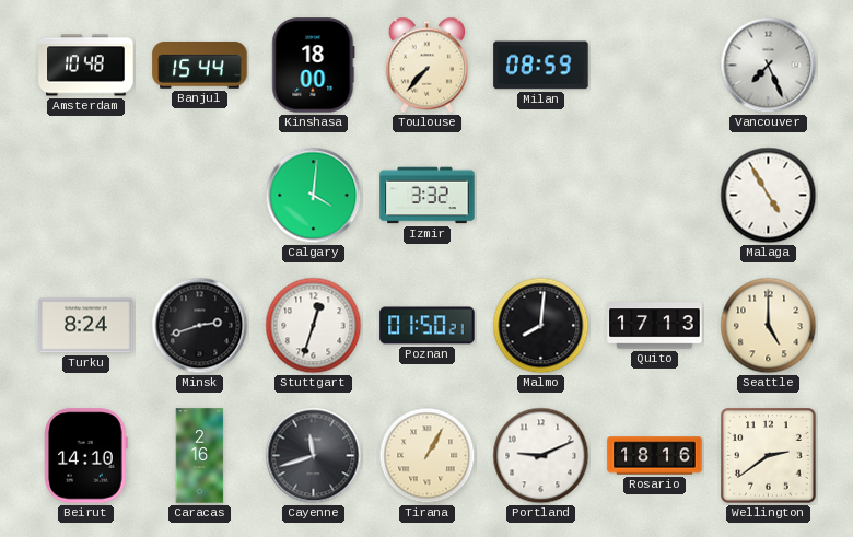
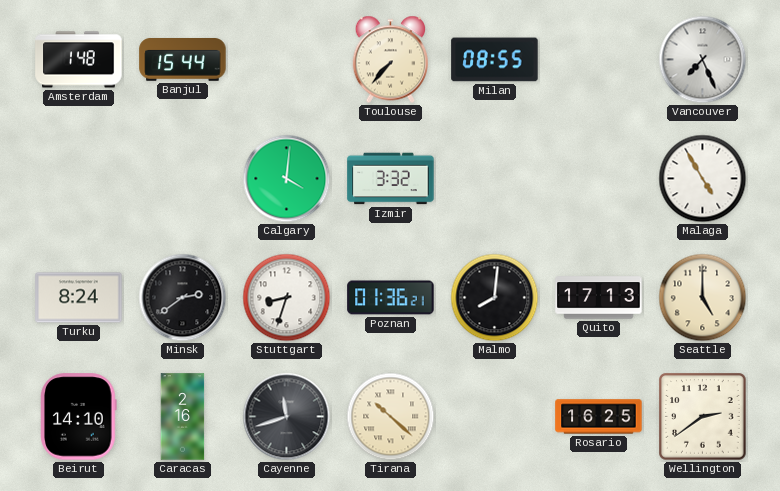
Amsterdam: 10:48 -> 1:48 (79, 60)
Kinshasa: 18:00 -> none (314, 66)
Milan: 08:59 -> 08:55 (495, 60)
Minsk: 2:42 -> 2:39 (183, 298)
Stuttgart: 12:33 -> 8:33 (287, 298)
Poznan: 01:50 -> 01:36 (391, 298)
Tirana: 1:05 -> 10:22 (391, 417)
Portland: 9:11 -> none (541, 456)
Rosario: 18:16 -> 16:25 (599, 417)
